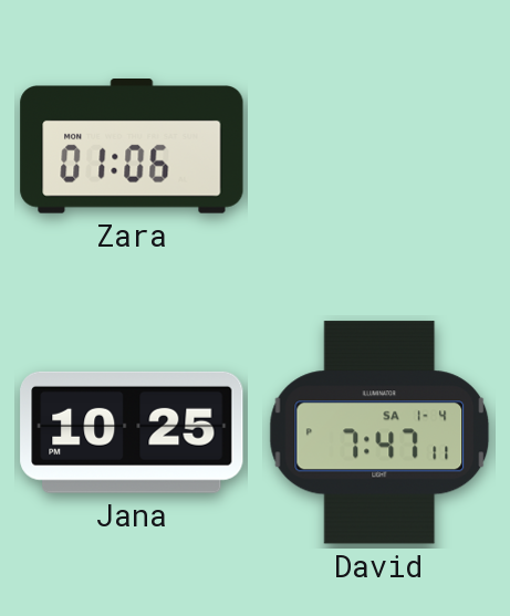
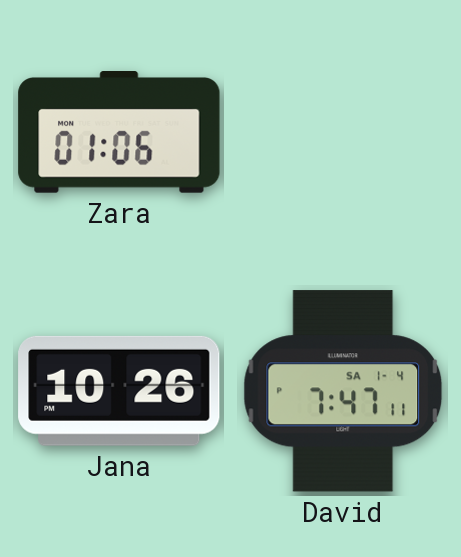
Jana: 10:25 -> 10:26 (119, 391)
